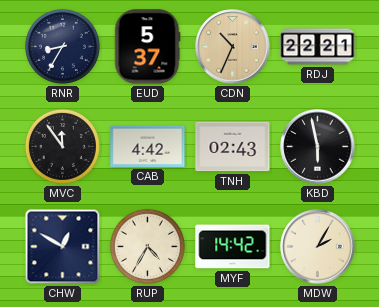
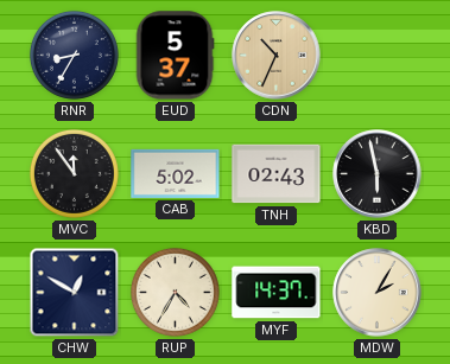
RDJ: 22:21 -> none (318, 47)
CAB: 4:42 -> 5:02 (176, 173)
MYF: 14:42 -> 14:37 (277, 293)
